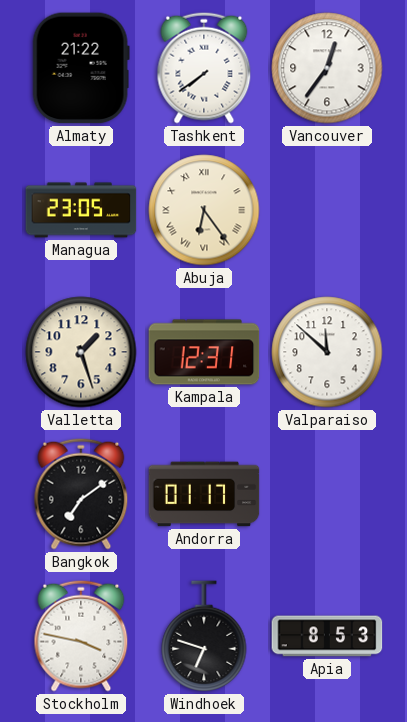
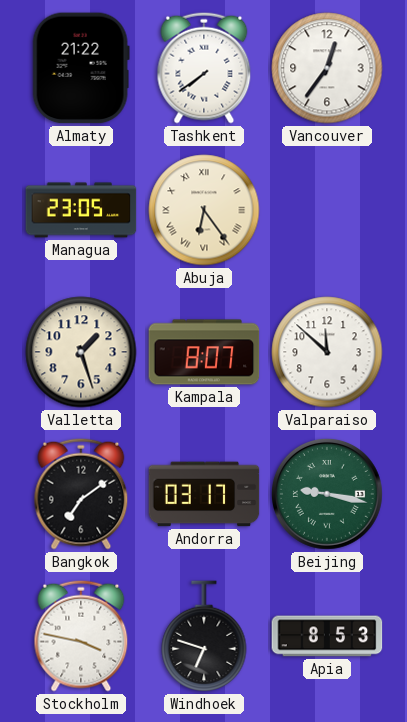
Kampala: 12:31 -> 8:07 (204, 352)
Andorra: 01:17 -> 03:17 (204, 494)
Beijing: none -> 9:17 (327, 494)
